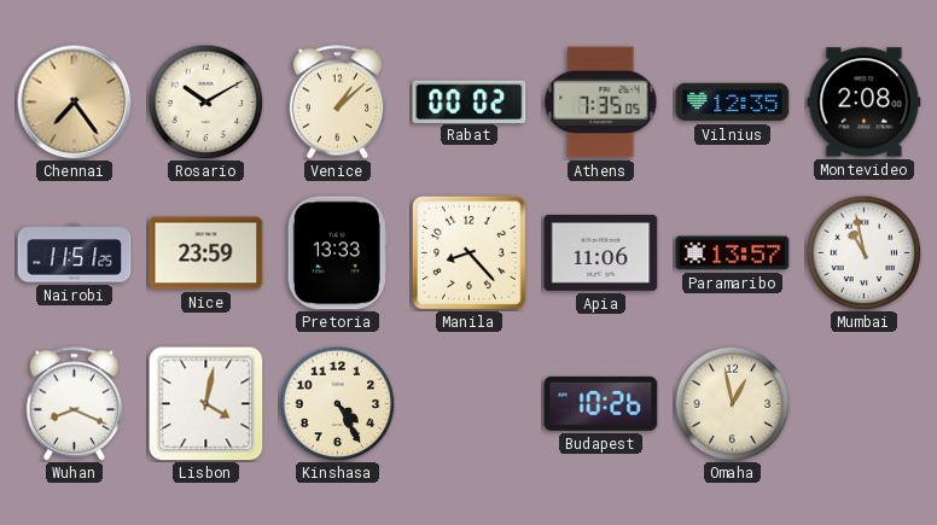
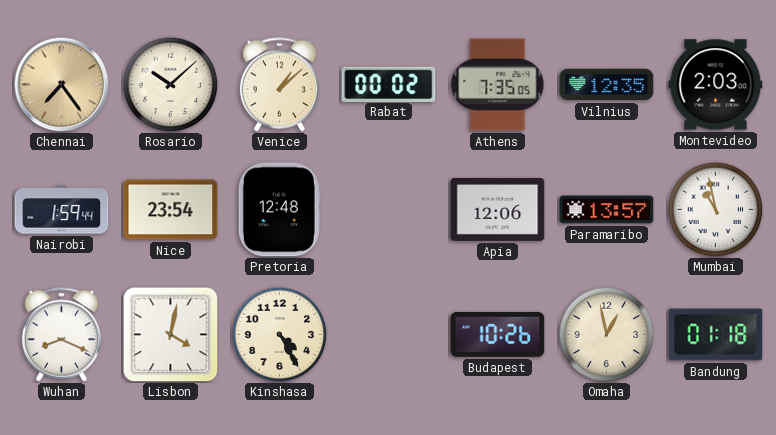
Rosario: 10:10 -> 10:08 (170, 84)
Montevideo: 2:08 -> 2:03 (716, 85)
Nairobi: 11:51 -> 1:59 (62, 210)
Nice: 23:59 -> 23:54 (171, 210)
Pretoria: 13:33 -> 12:48 (279, 210)
Manila: 8:23 -> none (468, 252)
Apia: 11:06 -> 12:06 (498, 209)
Bandung: none -> 01:18 (716, 335)
